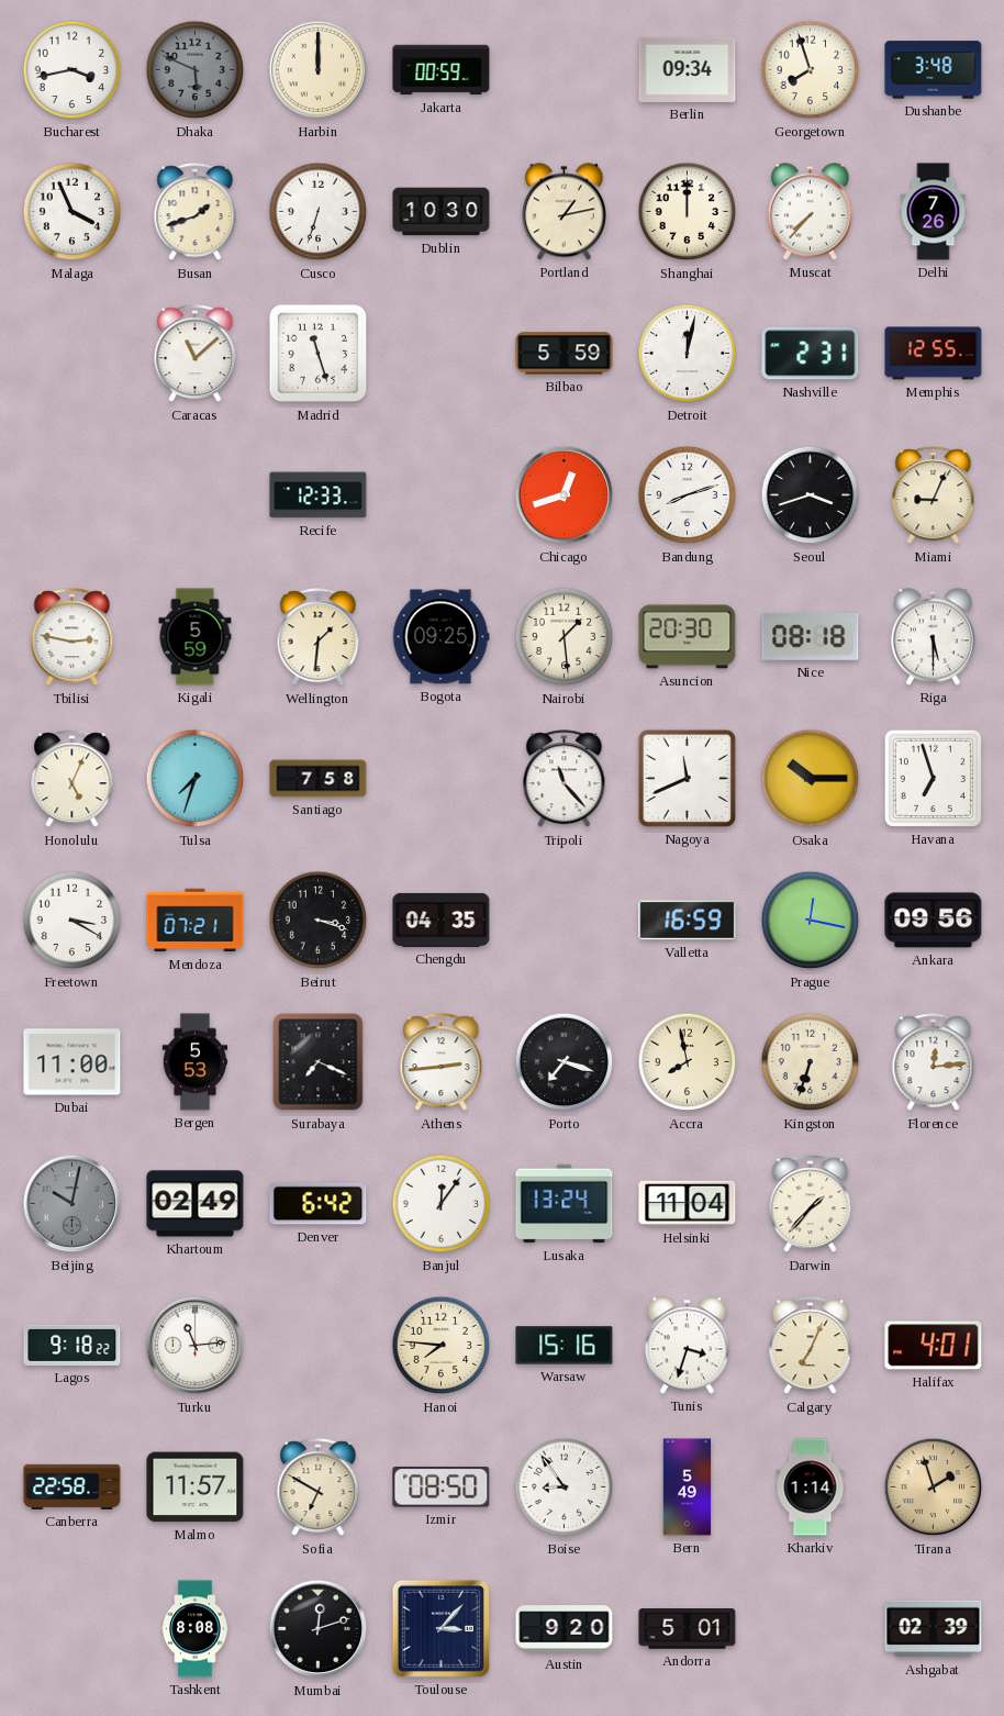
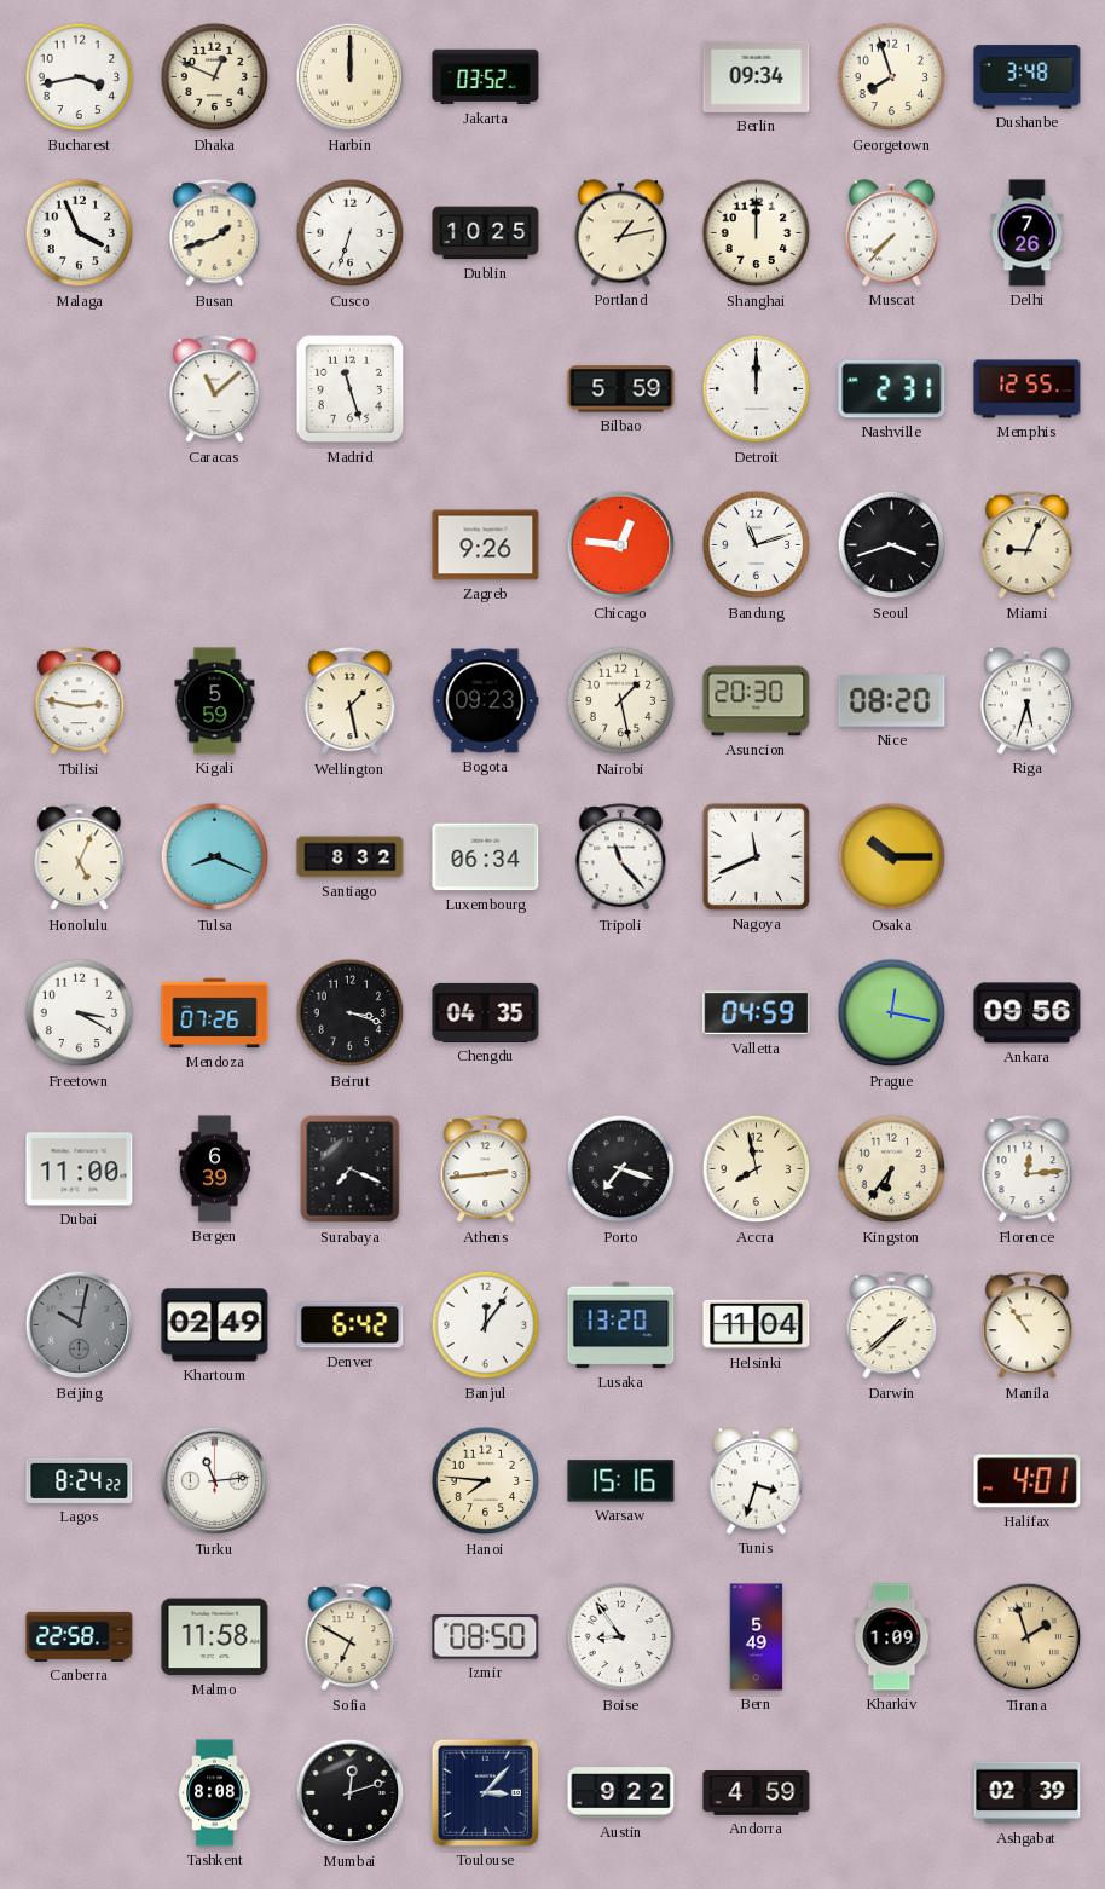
Dhaka: 5:49 -> 12:49 (215, 77)
Dhaka dial: grey -> cream (215, 77)
Jakarta: 00:59 -> 03:52 (486, 77)
Dublin: 10:30 -> 10:25 (486, 233)
Detroit: 12:02 -> 12:00 (757, 389)
Recife: 12:33 -> none (319, 495)
Zagreb: none -> 9:26 (486, 545)
Chicago: 12:42 -> 12:46 (621, 545)
Bandung: 8:12 -> 11:12 (757, 545)
Wellington: 1:31 -> 1:28 (351, 701)
Bogota: 09:25 -> 09:23 (485, 701)
Nairobi: 1:29 -> 1:28 (621, 701)
Nice: 08:18 -> 08:20 (892, 700)
Riga: 5:30 -> 5:33 (1026, 701)
Tulsa: 7:33 -> 8:19 (215, 857)
Santiago: 7:58 -> 8:32 (351, 857)
Luxembourg: none -> 06:34 (486, 857)
Havana: 6:57 -> none (933, 778)
Mendoza: 07:21 -> 07:26 (215, 1013)
Valletta: 16:59 -> 04:59 (757, 1013)
Bergen: 5:53 -> 6:39 (215, 1169)
Kingston: 6:33 -> 6:36 (892, 1169)
Lusaka: 13:24 -> 13:20 (621, 1325)
Darwin: 1:37 -> 1:38 (892, 1325)
Manila: none -> 10:54 (1028, 1325)
Lagos: 9:18 -> 8:24 (80, 1480)
Calgary: 7:04 -> none (811, 1346)
Malmo: 11:57 -> 11:58 (215, 1637)
Kharkiv: 1:14 -> 1:09 (892, 1637)
Austin: 9:20 -> 9:22 (621, 1793)
Andorra: 5:01 -> 4:59 (757, 1793)
